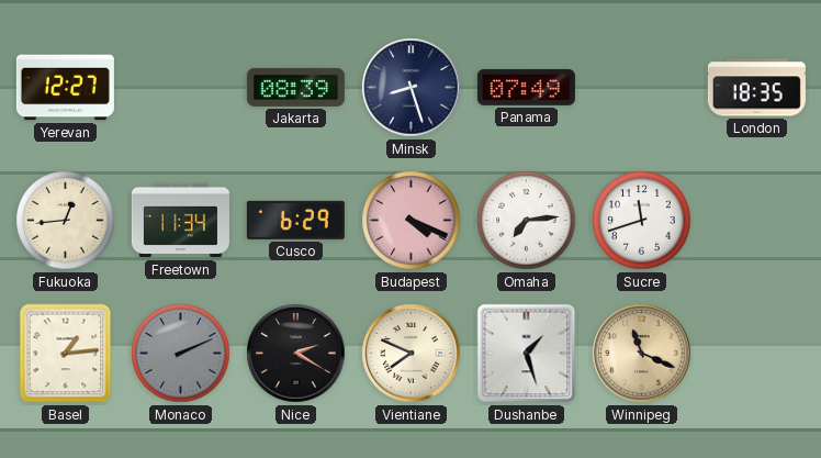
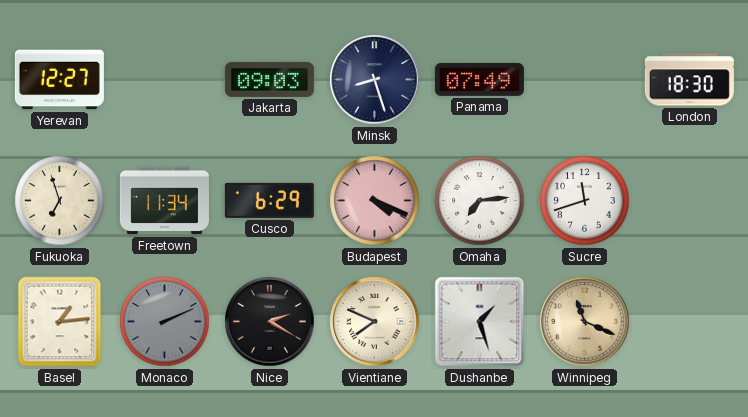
Jakarta: 08:39 -> 09:03 (269, 79)
London: 18:35 -> 18:30 (689, 80)
Fukuoka: 12:44 -> 6:57 (60, 201)
